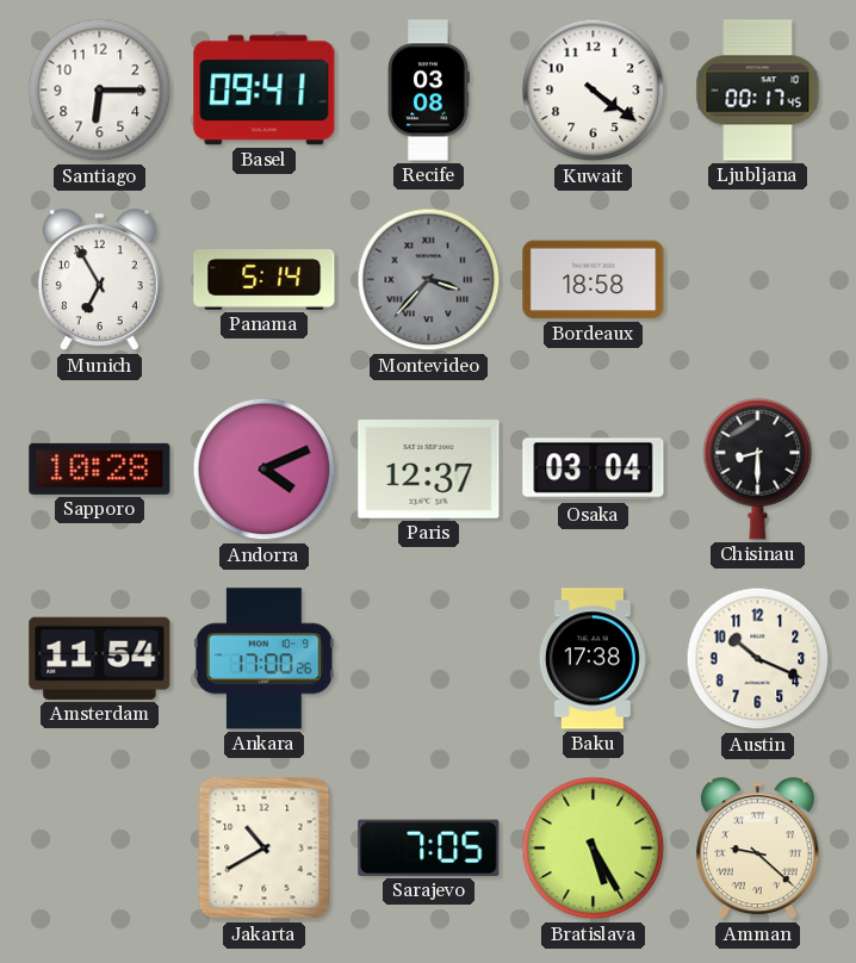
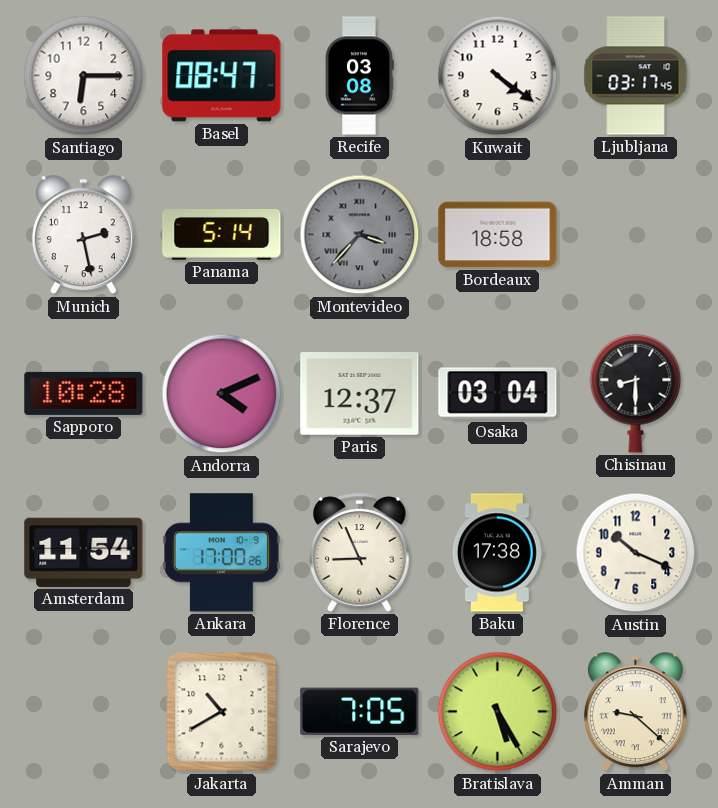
Basel: 09:41 -> 08:47 (222, 76)
Ljubljana: 00:17 -> 03:17 (636, 76)
Munich: 6:55 -> 2:28 (83, 235)
Florence: none -> 8:56 (360, 553)
